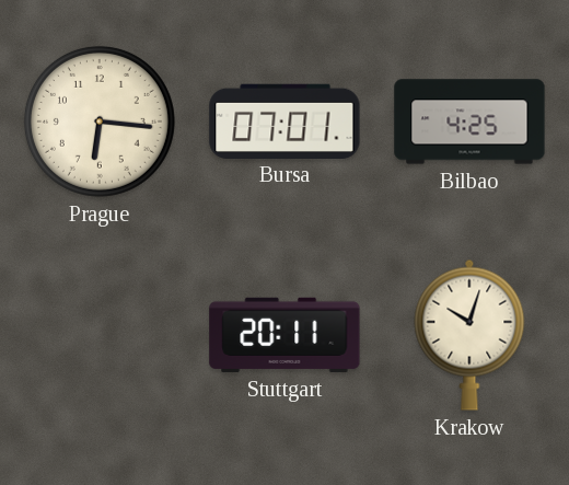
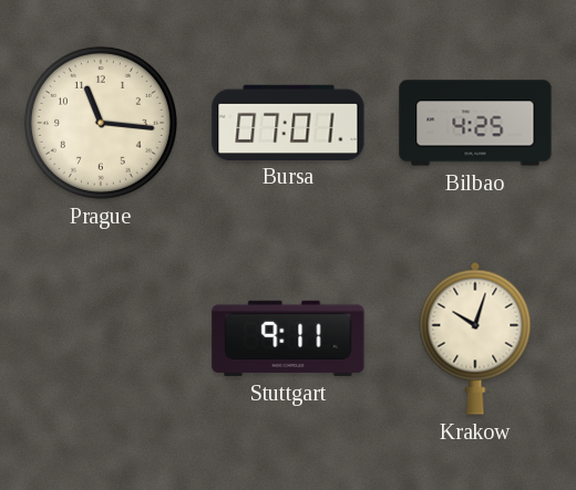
Prague: 6:16 -> 11:16 (101, 123)
Stuttgart: 20:11 -> 9:11 (288, 338)
